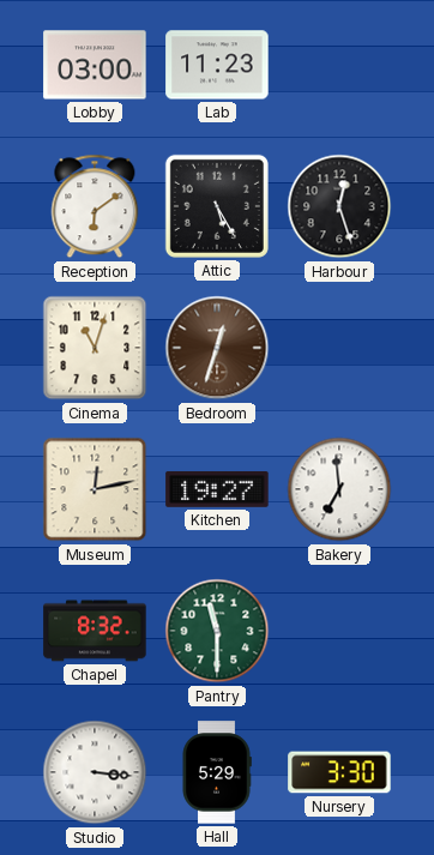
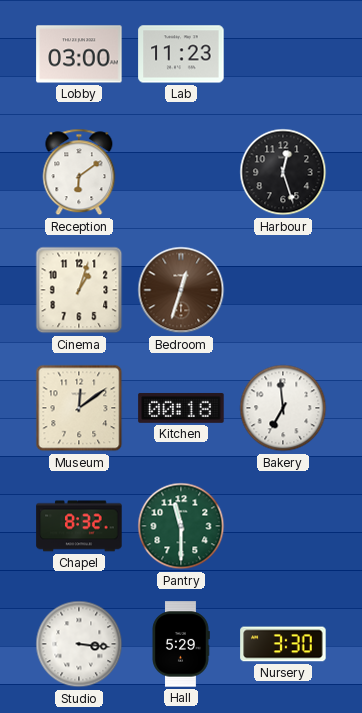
Attic: 5:25 -> none (217, 206)
Cinema: 11:03 -> 1:03 (79, 290)
Museum: 12:13 -> 12:09 (79, 408)
Kitchen: 19:27 -> 00:18 (181, 408)
